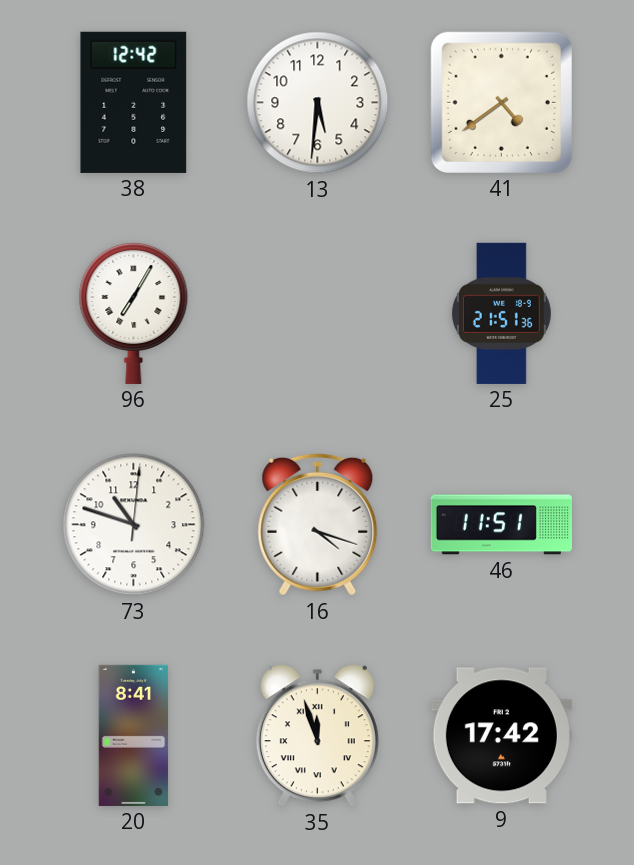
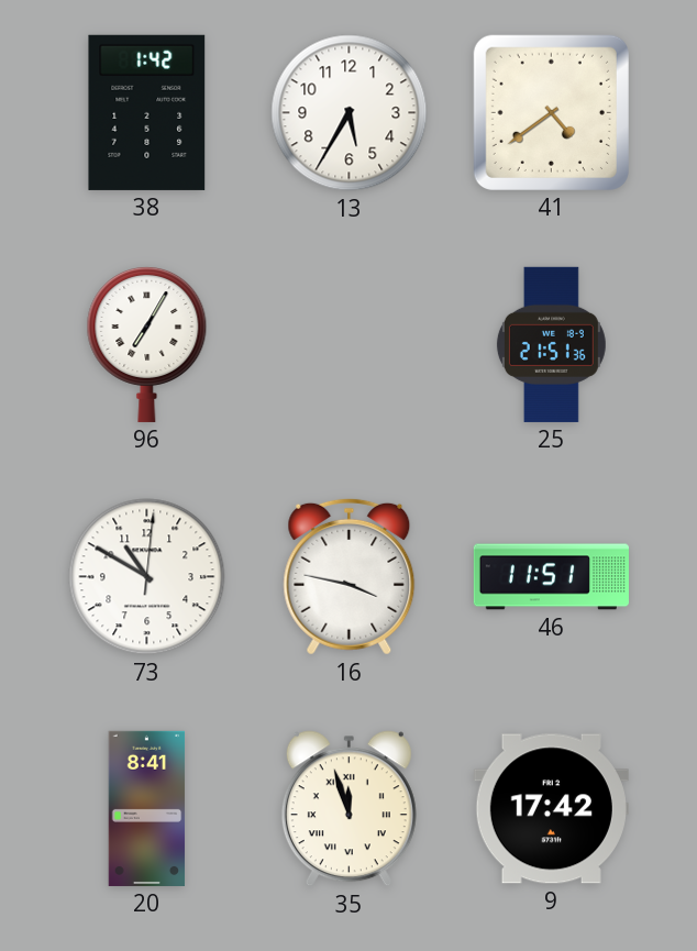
38: 12:42 -> 1:42 (147, 112)
13: 5:31 -> 5:35 (350, 113)
73: 10:48 -> 10:50 (147, 577)
16: 4:18 -> 3:47 (350, 576)
